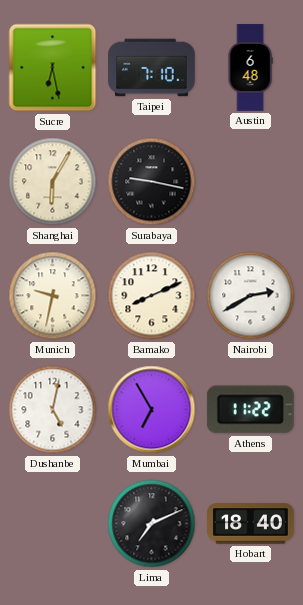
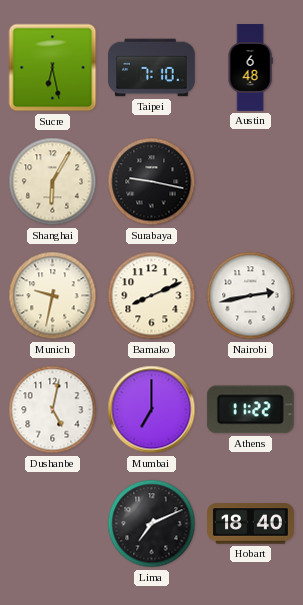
Nairobi: 2:40 -> 2:43 (251, 296)
Mumbai: 6:55 -> 7:00 (152, 410)
